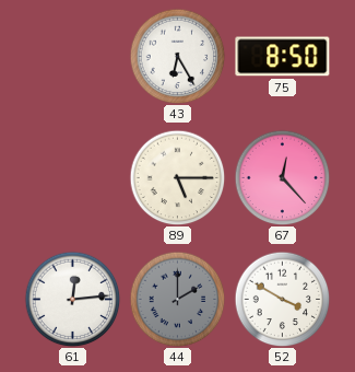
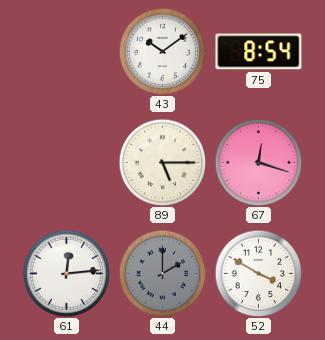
43: 6:25 -> 10:09 (162, 51)
75: 8:50 -> 8:54 (259, 52)
67: 12:23 -> 12:18 (258, 162)
